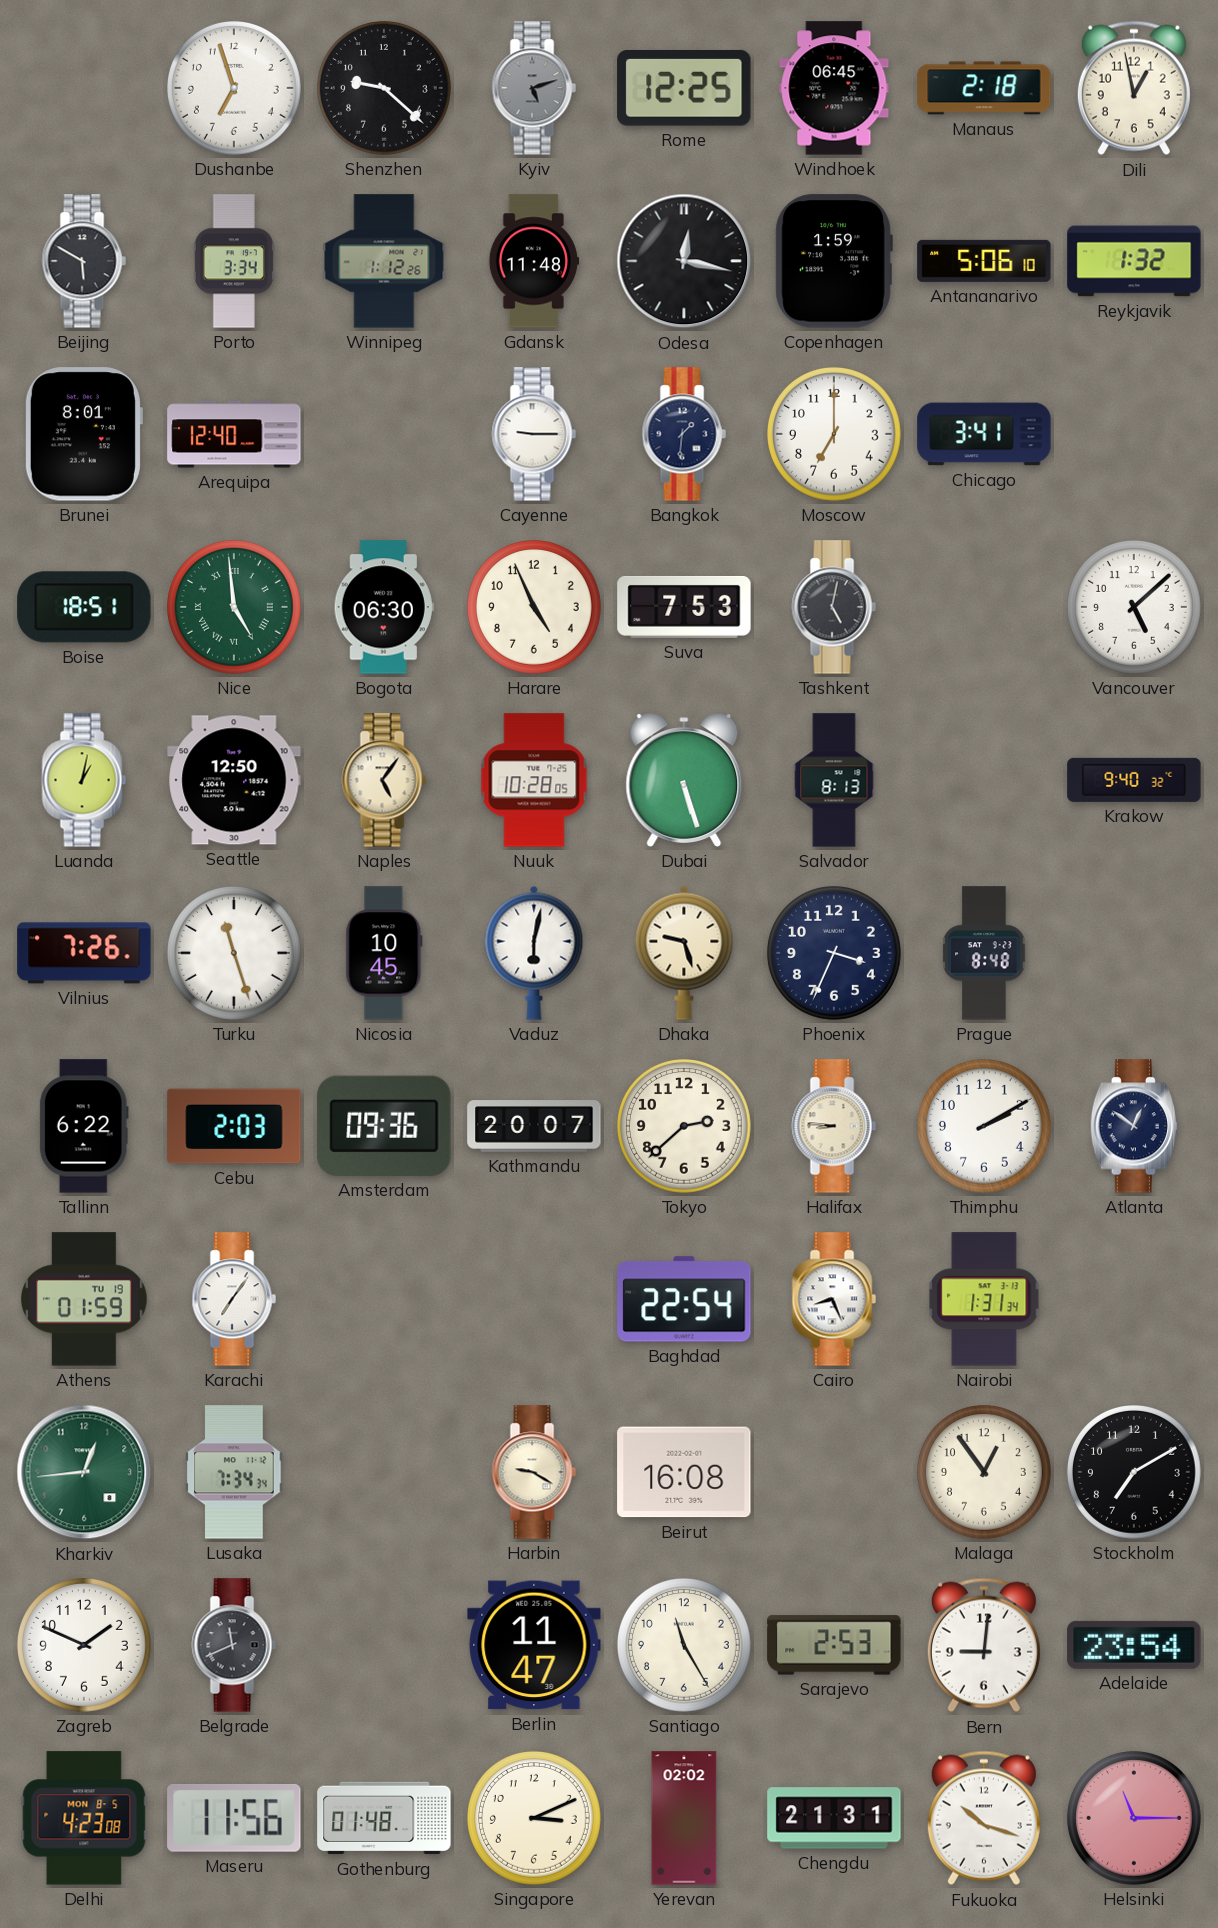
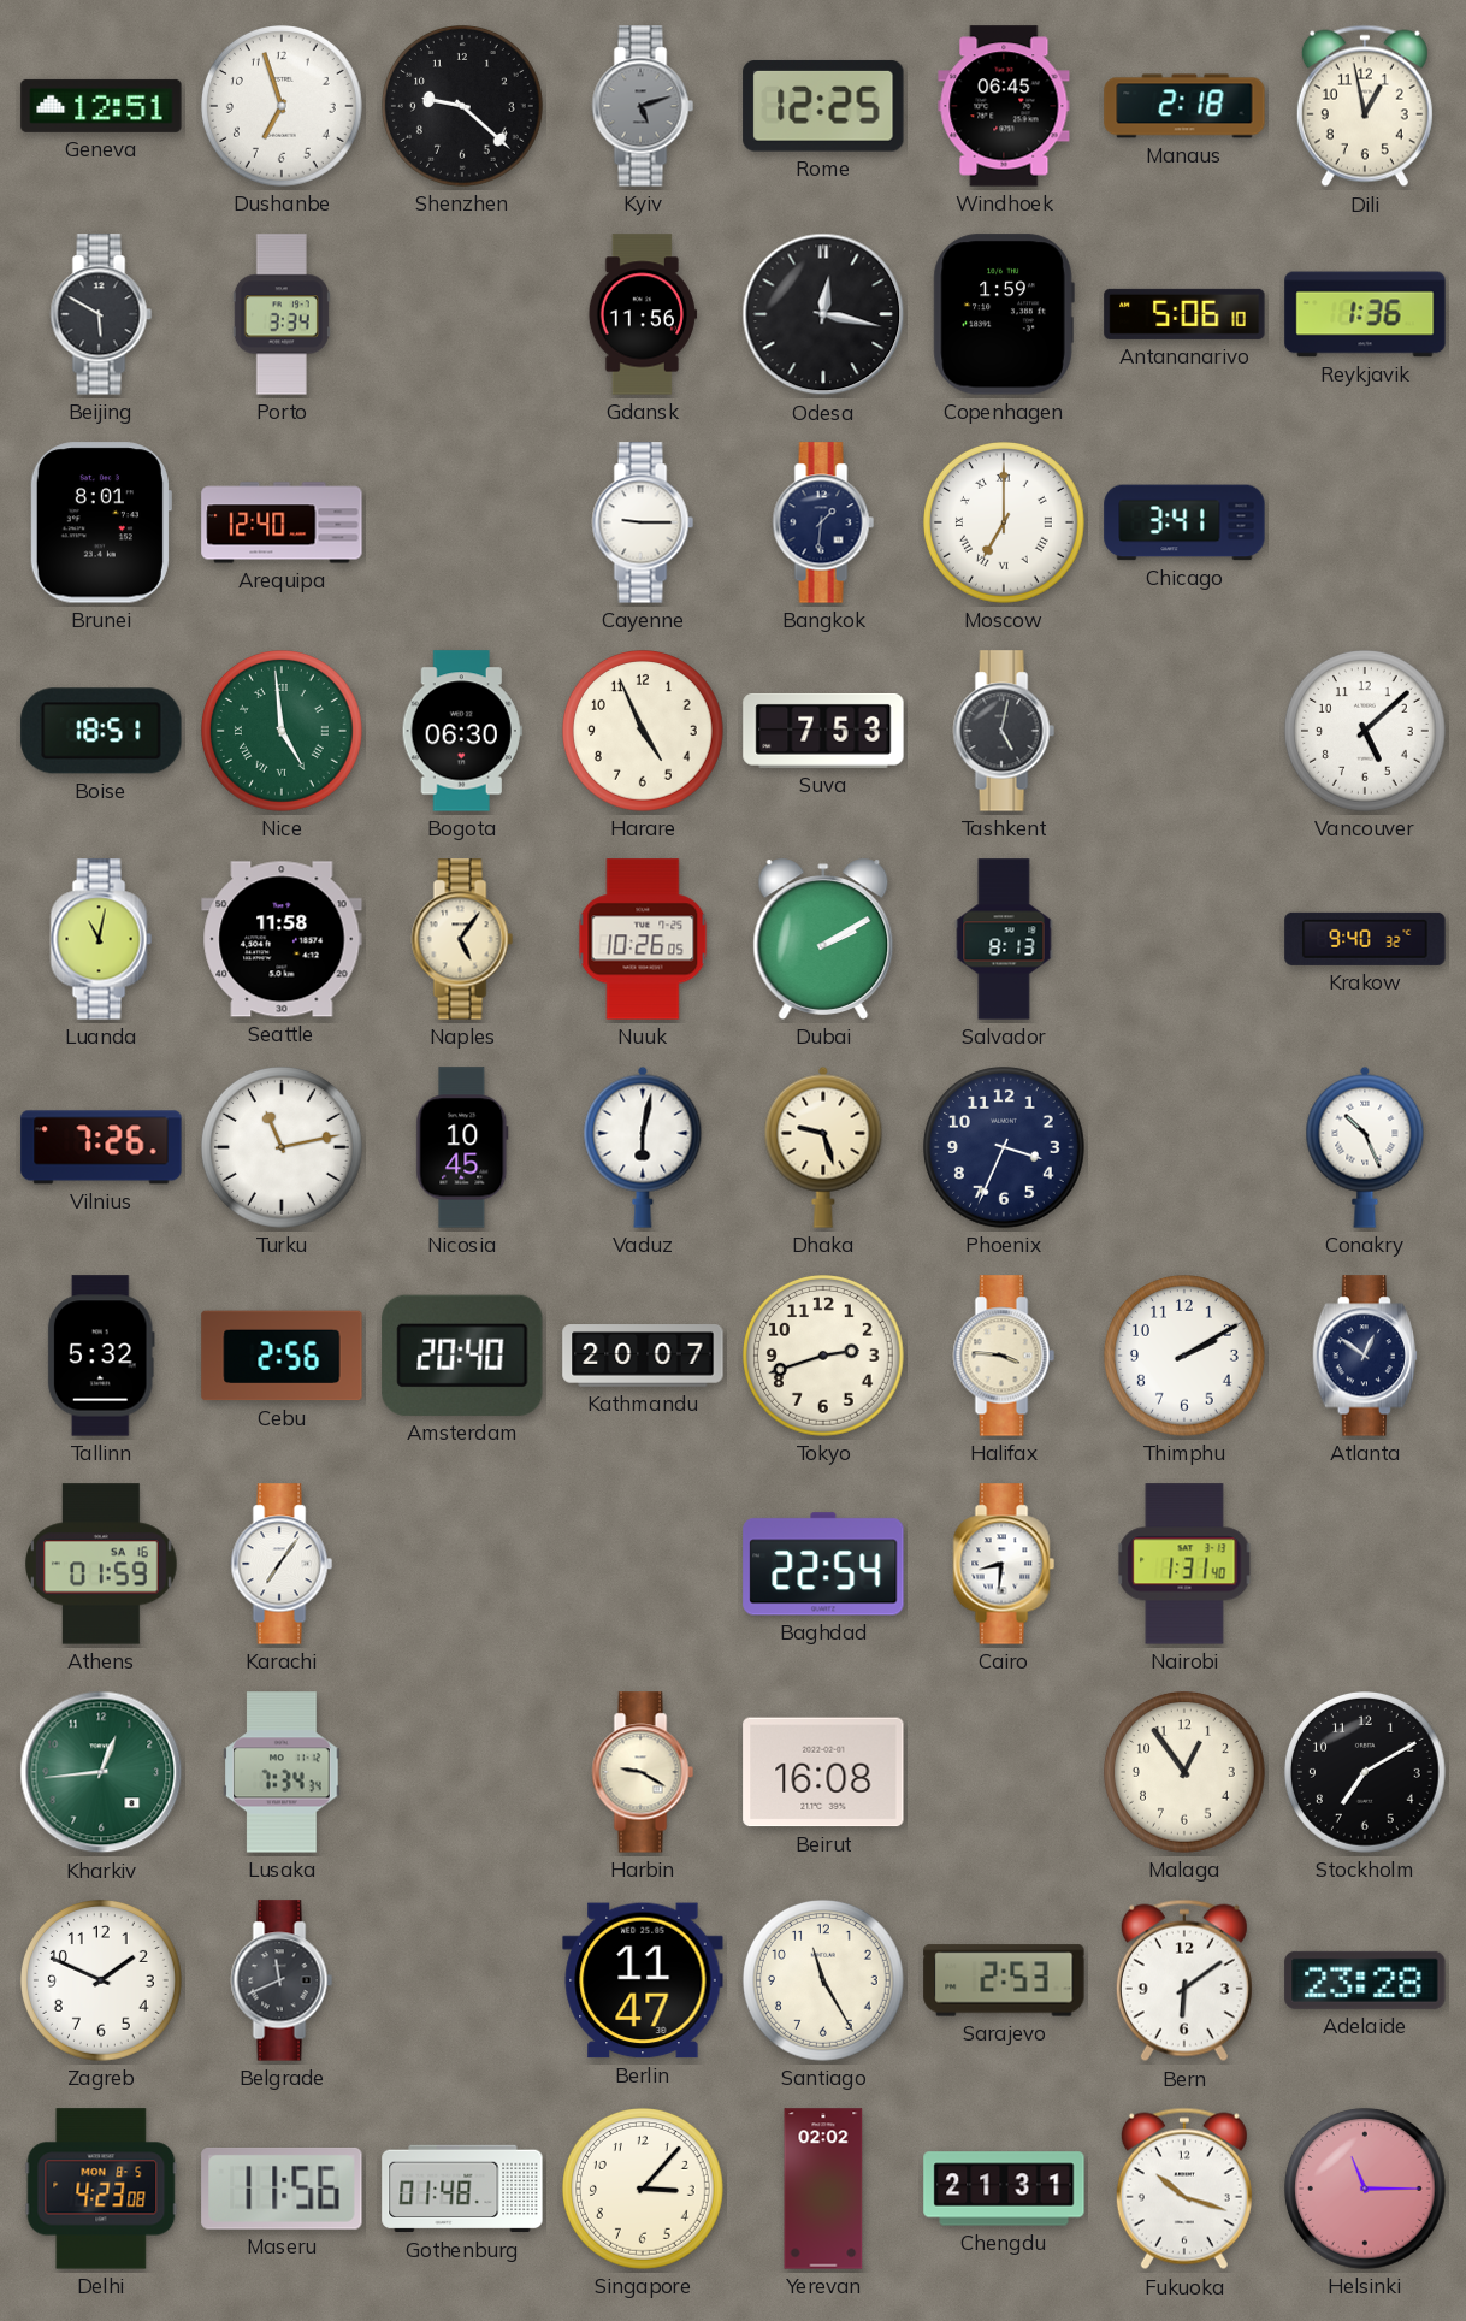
Geneva: none -> 12:51 (101, 106)
Winnipeg: 1:12 -> none (384, 261)
Gdansk: 11:48 -> 11:56 (642, 314)
Reykjavik: 1:32 -> 1:36 (1365, 314)
Moscow numerals: Arabic -> Roman (1005, 524)
Luanda: 1:02 -> 11:02 (101, 939)
Seattle: 12:50 -> 11:58 (282, 939)
Nuuk: 10:28 -> 10:26 (643, 939)
Dubai: 5:27 -> 2:10 (823, 939)
Turku: 11:27 -> 11:13 (283, 1148)
Prague: 8:48 -> none (984, 953)
Conakry: none -> 10:26 (1365, 1147)
Tallinn: 6:22 -> 5:32 (101, 1356)
Cebu: 2:03 -> 2:56 (282, 1356)
Amsterdam: 09:36 -> 20:40 (462, 1356)
Tokyo: 2:38 -> 2:42 (824, 1357)
Halifax: 8:46 -> 3:46 (1004, 1356)
Athens date: TU 19 -> SA 16 (101, 1564)
Cairo: 8:26 -> 8:31 (1004, 1564)
Nairobi: 1:31:34 -> 1:31:40 (1184, 1564)
Bern: 9:01 -> 6:09 (1184, 1980)
Adelaide: 23:54 -> 23:28 (1365, 1980)
Singapore: 3:11 -> 3:07 (644, 2190)
